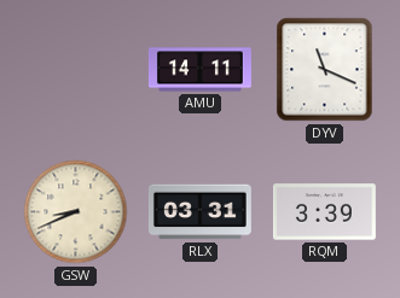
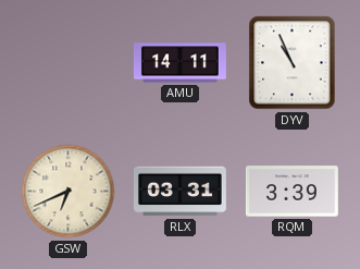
DYV: 11:19 -> 10:56 (293, 63)
GSW: 8:41 -> 6:41 (69, 192)
